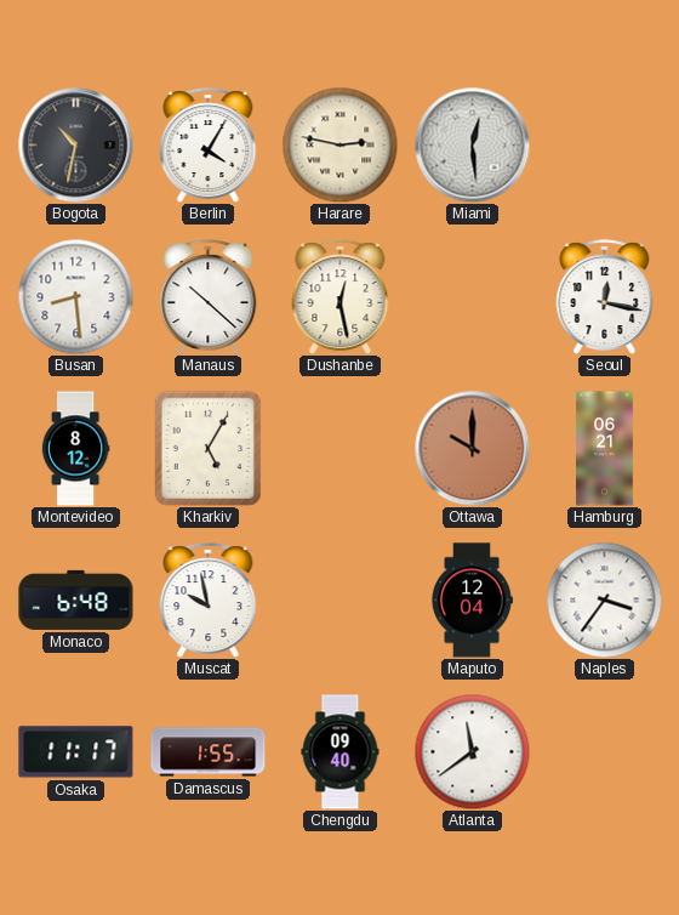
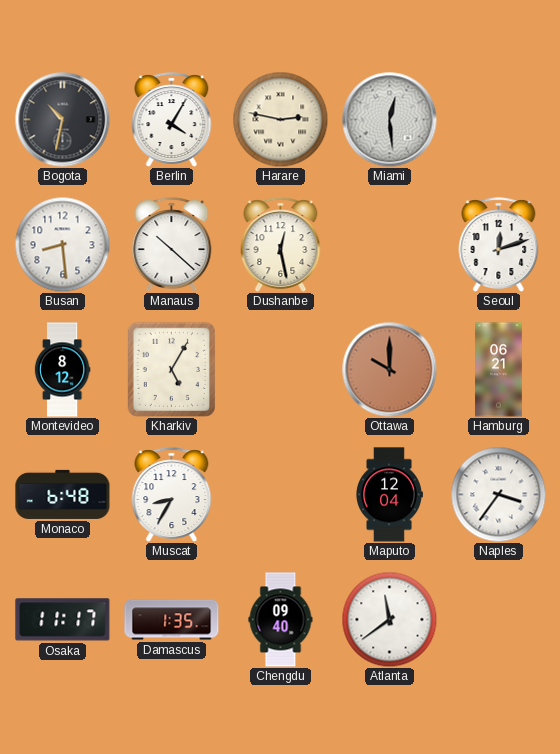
Seoul: 12:17 -> 12:12 (499, 244)
Muscat: 9:58 -> 8:35 (172, 494)
Damascus: 1:55 -> 1:35 (172, 620)
